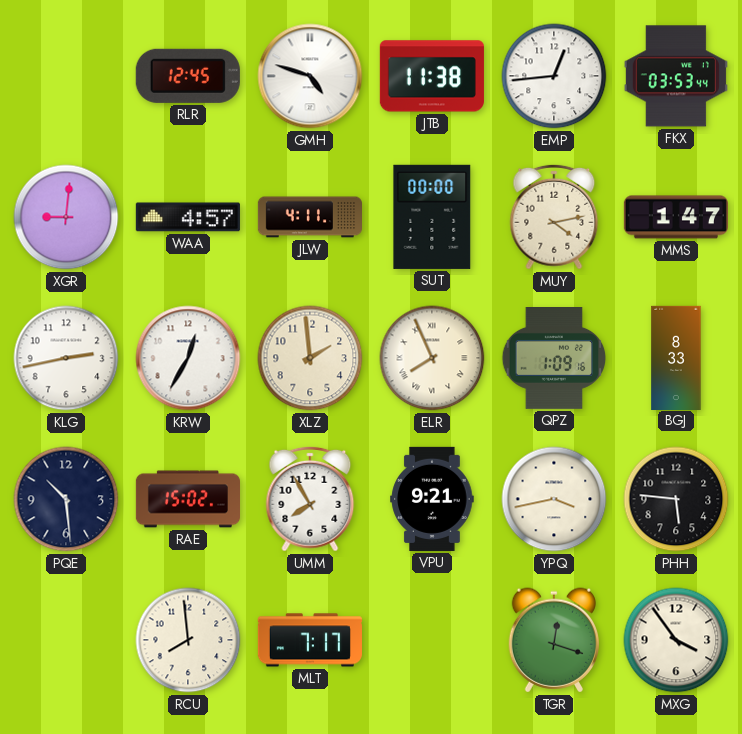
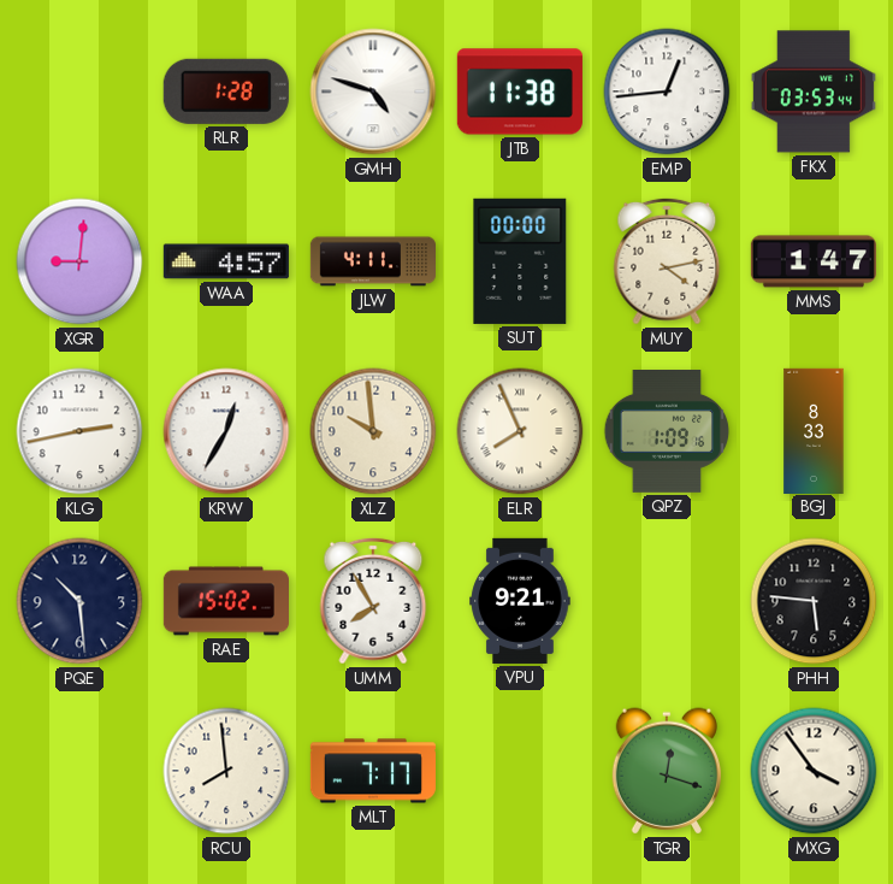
RLR: 12:45 -> 1:28 (226, 92)
XLZ: 1:59 -> 9:59 (373, 431)
YPQ: 3:43 -> none (554, 499)
